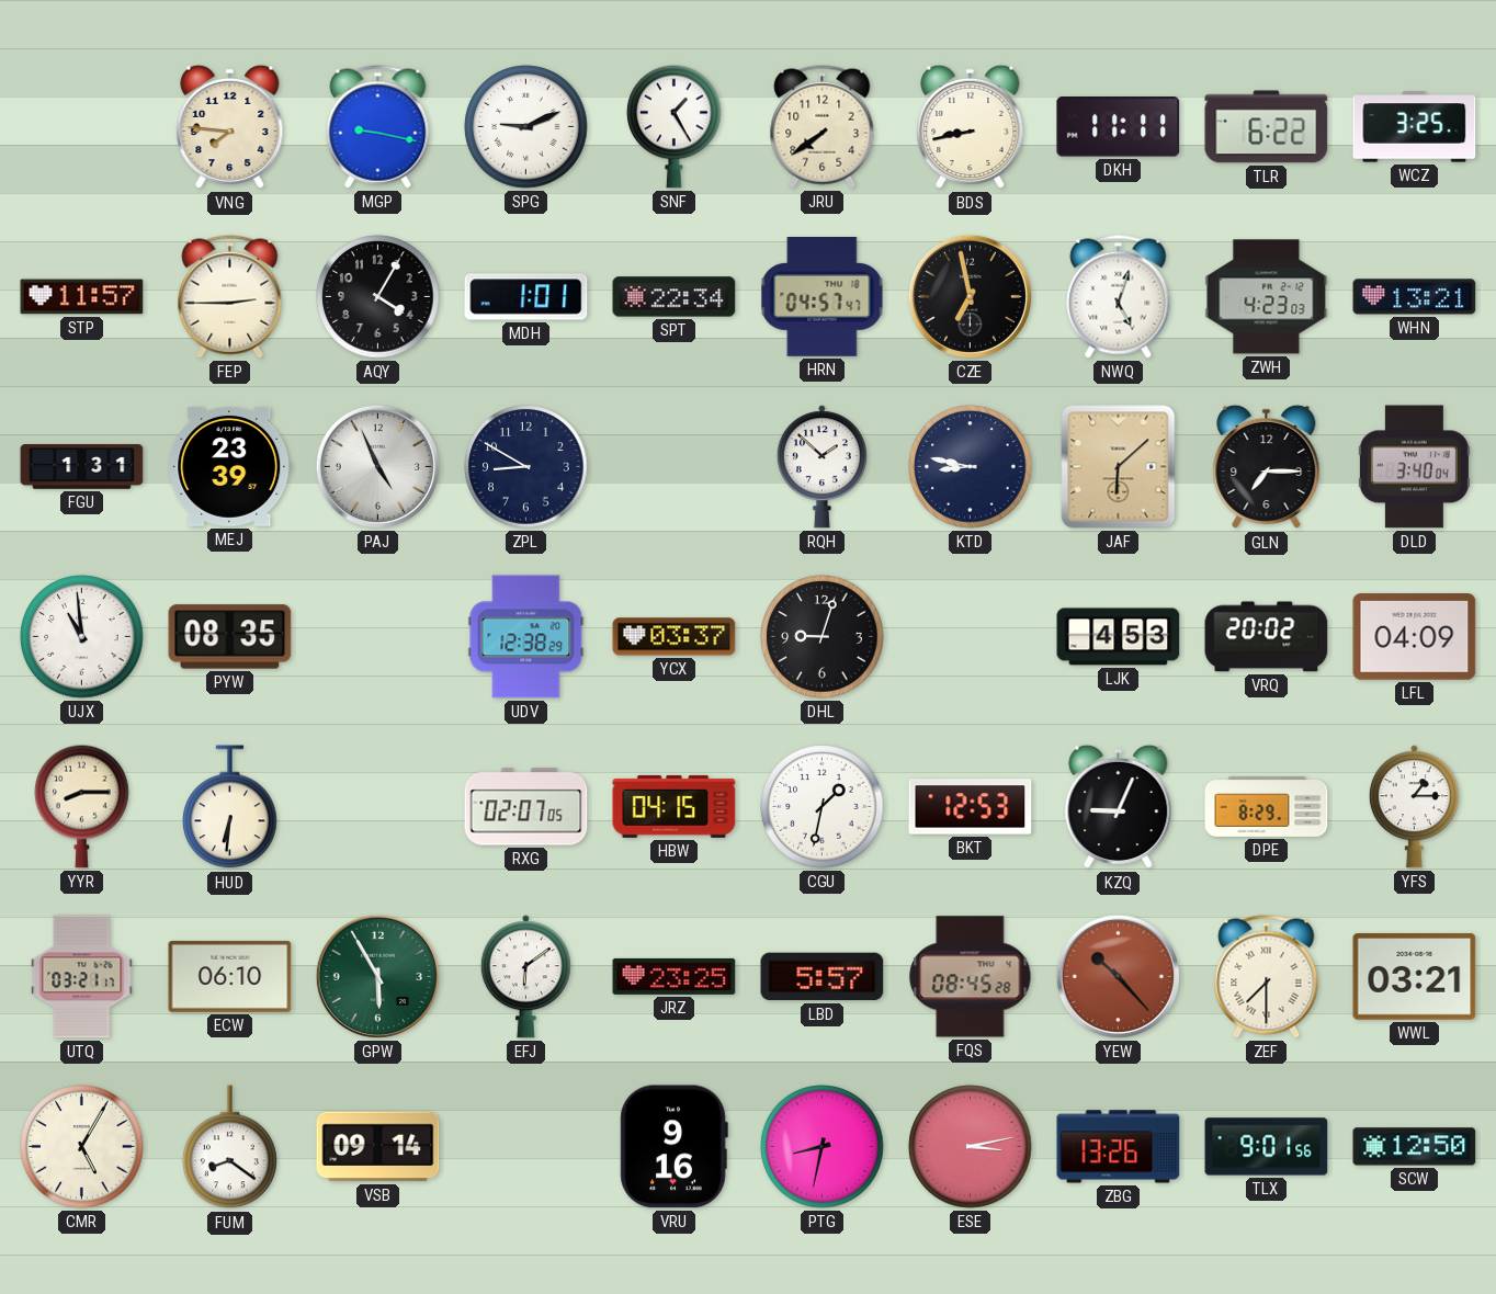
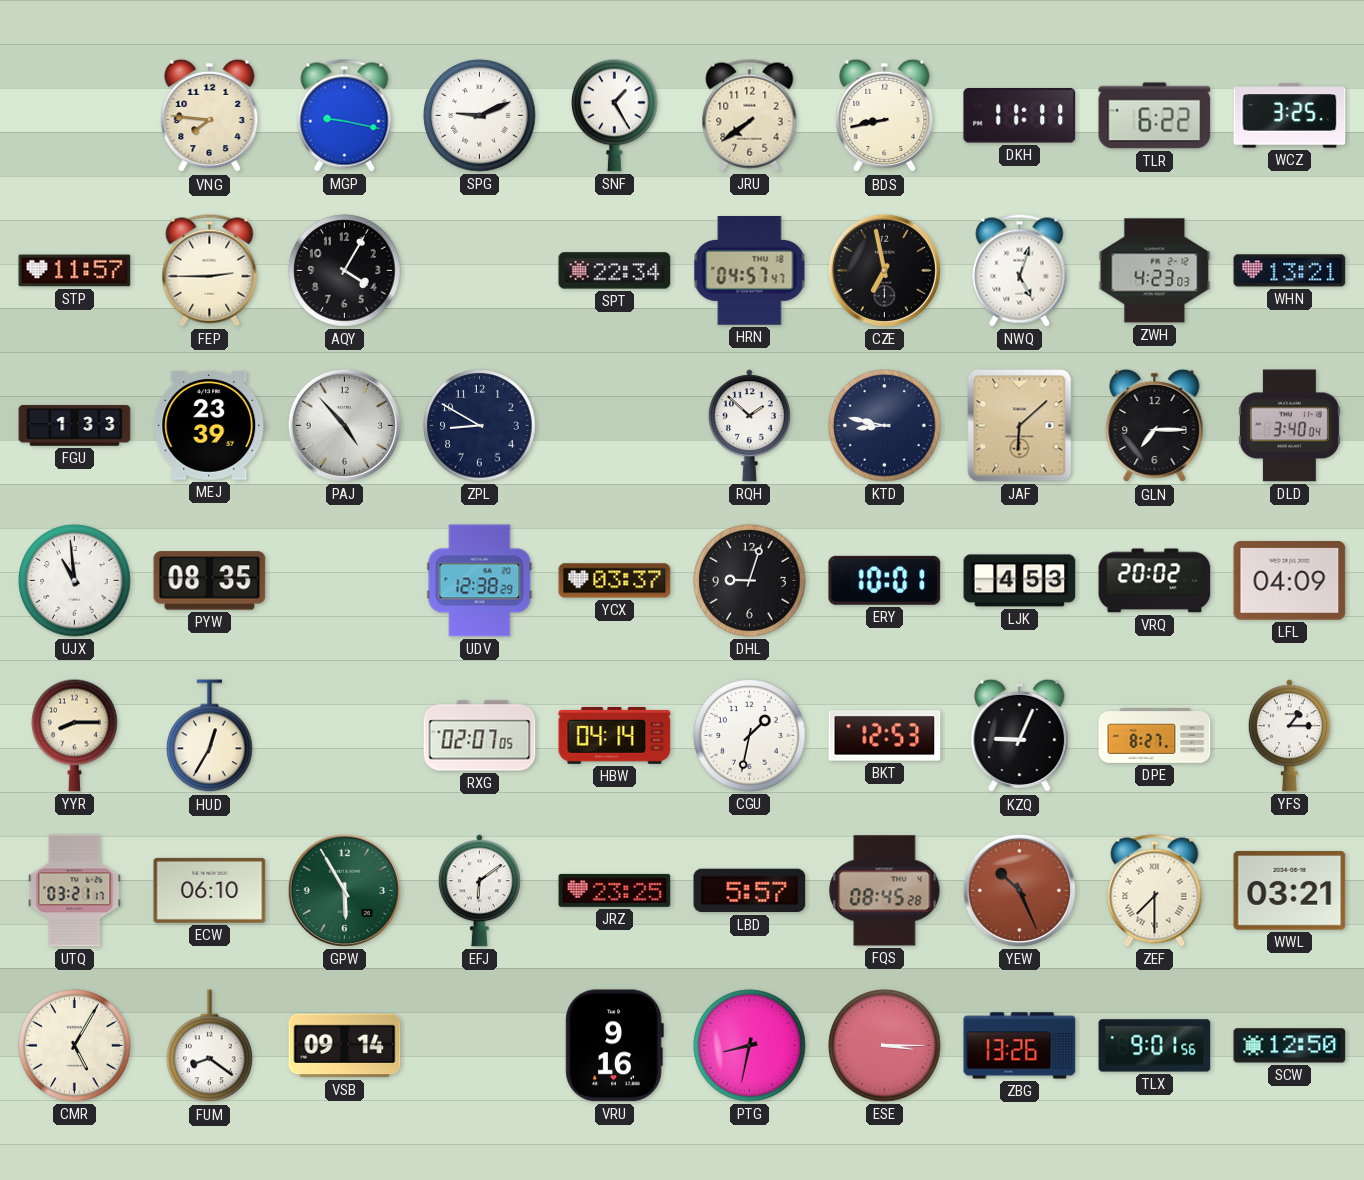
MDH: 1:01 -> none (526, 297)
FGU: 1:31 -> 1:33 (75, 426)
PAJ: 4:56 -> 4:53 (344, 425)
ERY: none -> 10:01 (885, 580)
HUD: 6:31 -> 12:35 (210, 736)
HBW: 04:15 -> 04:14 (615, 735)
DPE: 8:29 -> 8:27 (1155, 736)
YEW: 10:23 -> 10:26 (1019, 890)
ESE: 3:13 -> 3:15 (885, 1046)
